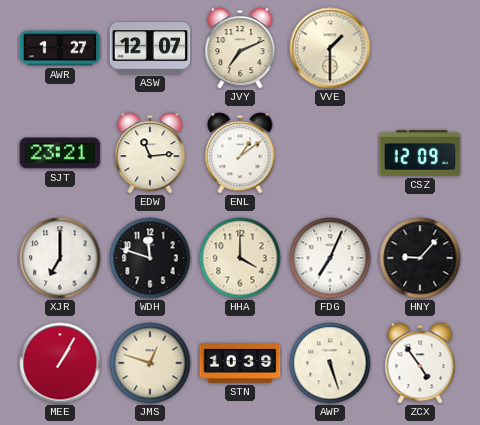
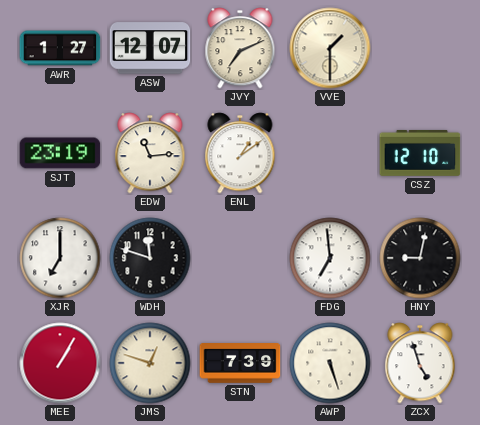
SJT: 23:21 -> 23:19 (60, 153)
CSZ: 12:09 -> 12:10 (420, 153)
HHA: 4:00 -> none (240, 258)
FDG: 7:04 -> 6:59 (330, 258)
HNY: 9:07 -> 9:02 (420, 258)
STN: 10:39 -> 7:39 (240, 364)
ZCX: 4:54 -> 4:57 (420, 363)
